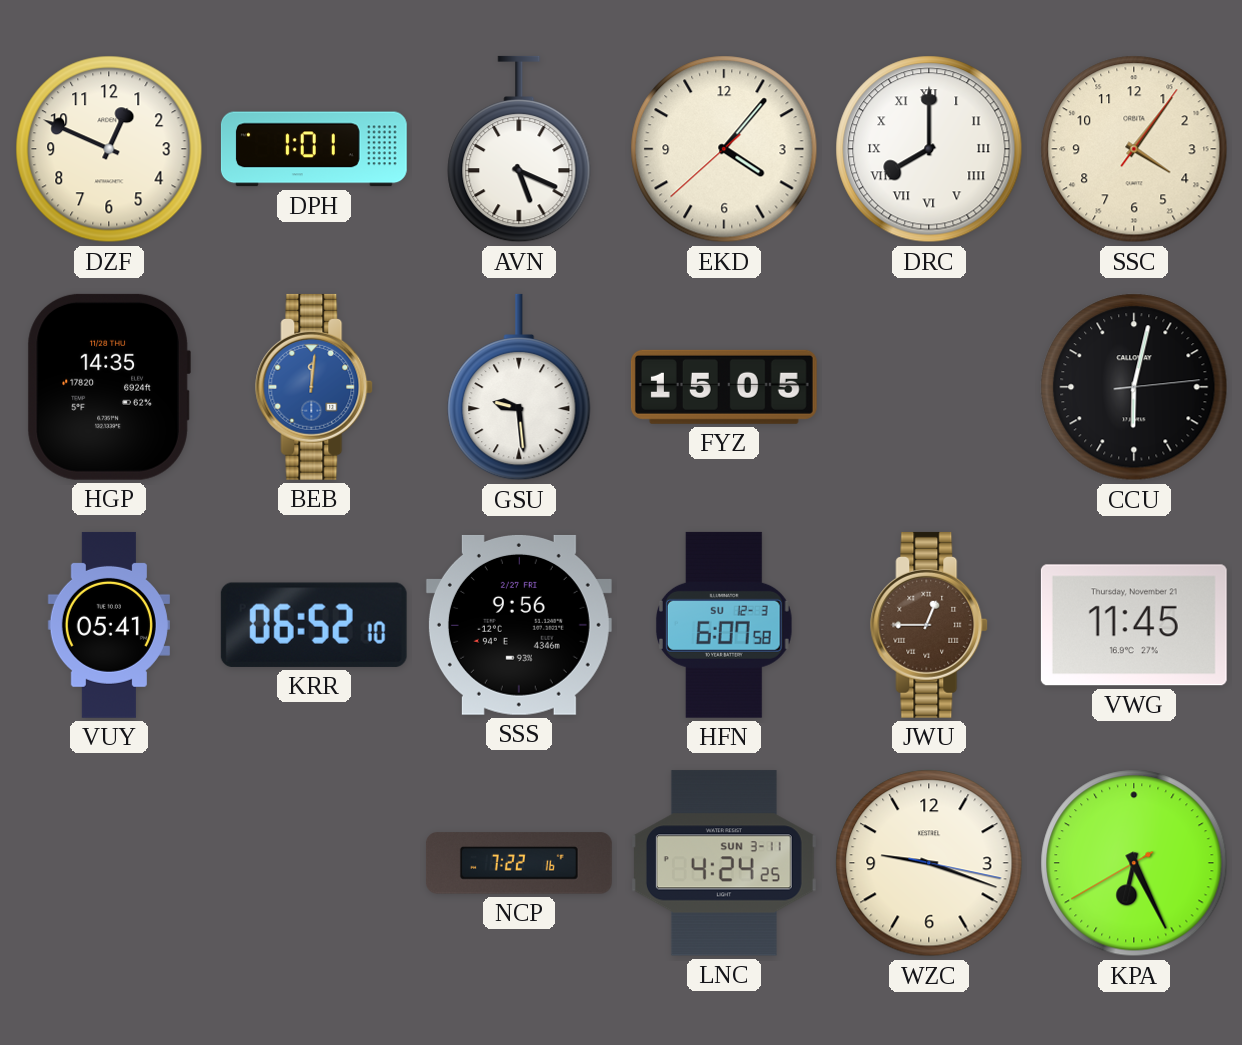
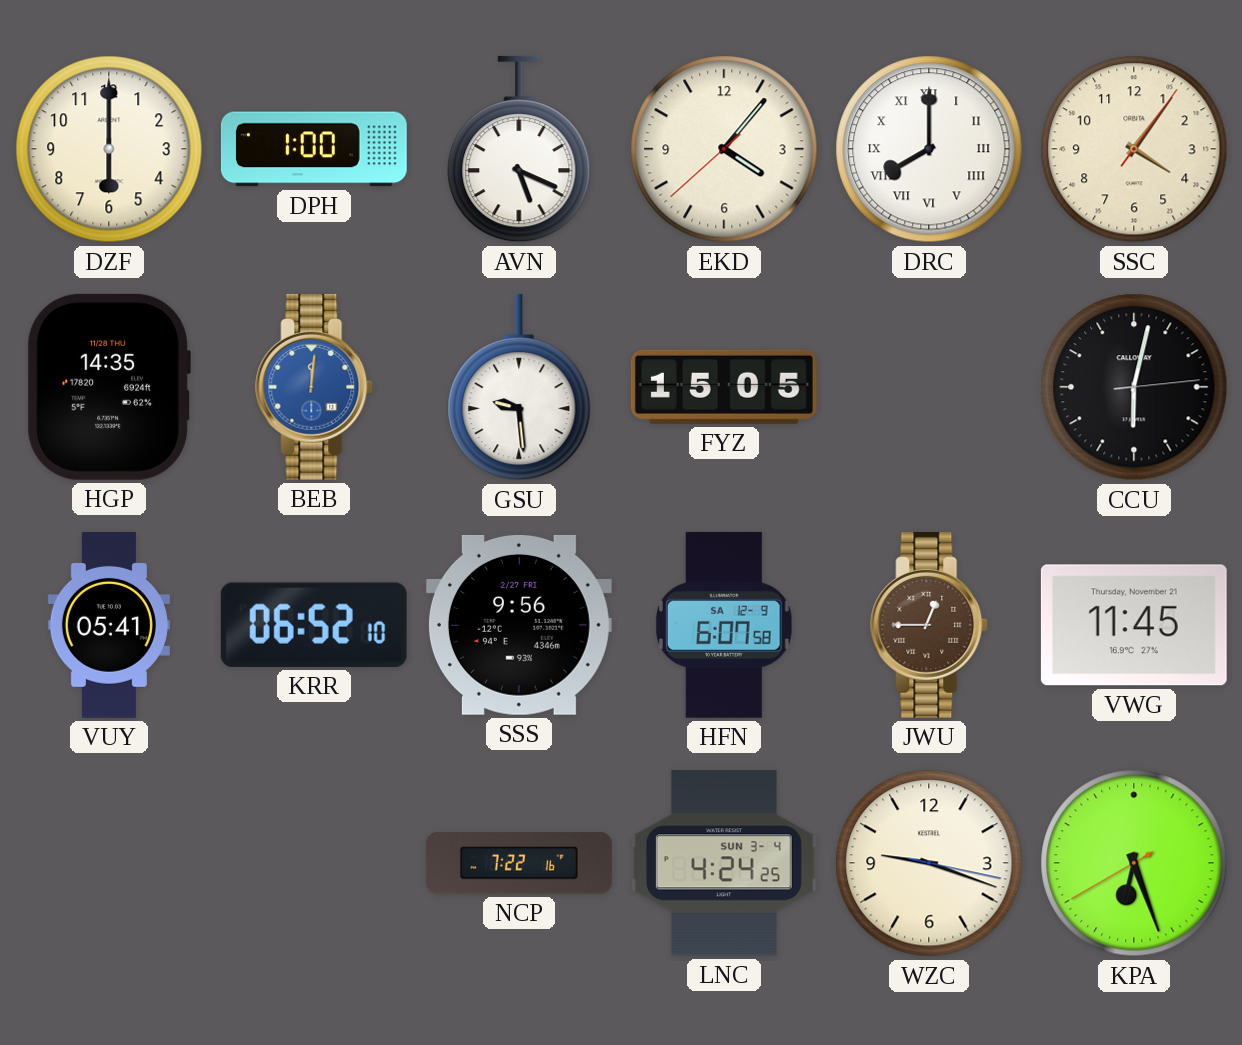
DZF: 12:49 -> 6:00 (109, 149)
DPH: 1:01 -> 1:00 (314, 149)
HFN date: SU 12-3 -> SA 12-9 (724, 625)
LNC date: SUN 3-11 -> SUN 3-4 (724, 863)
KPA: 6:25 -> 6:26 (1134, 863)
